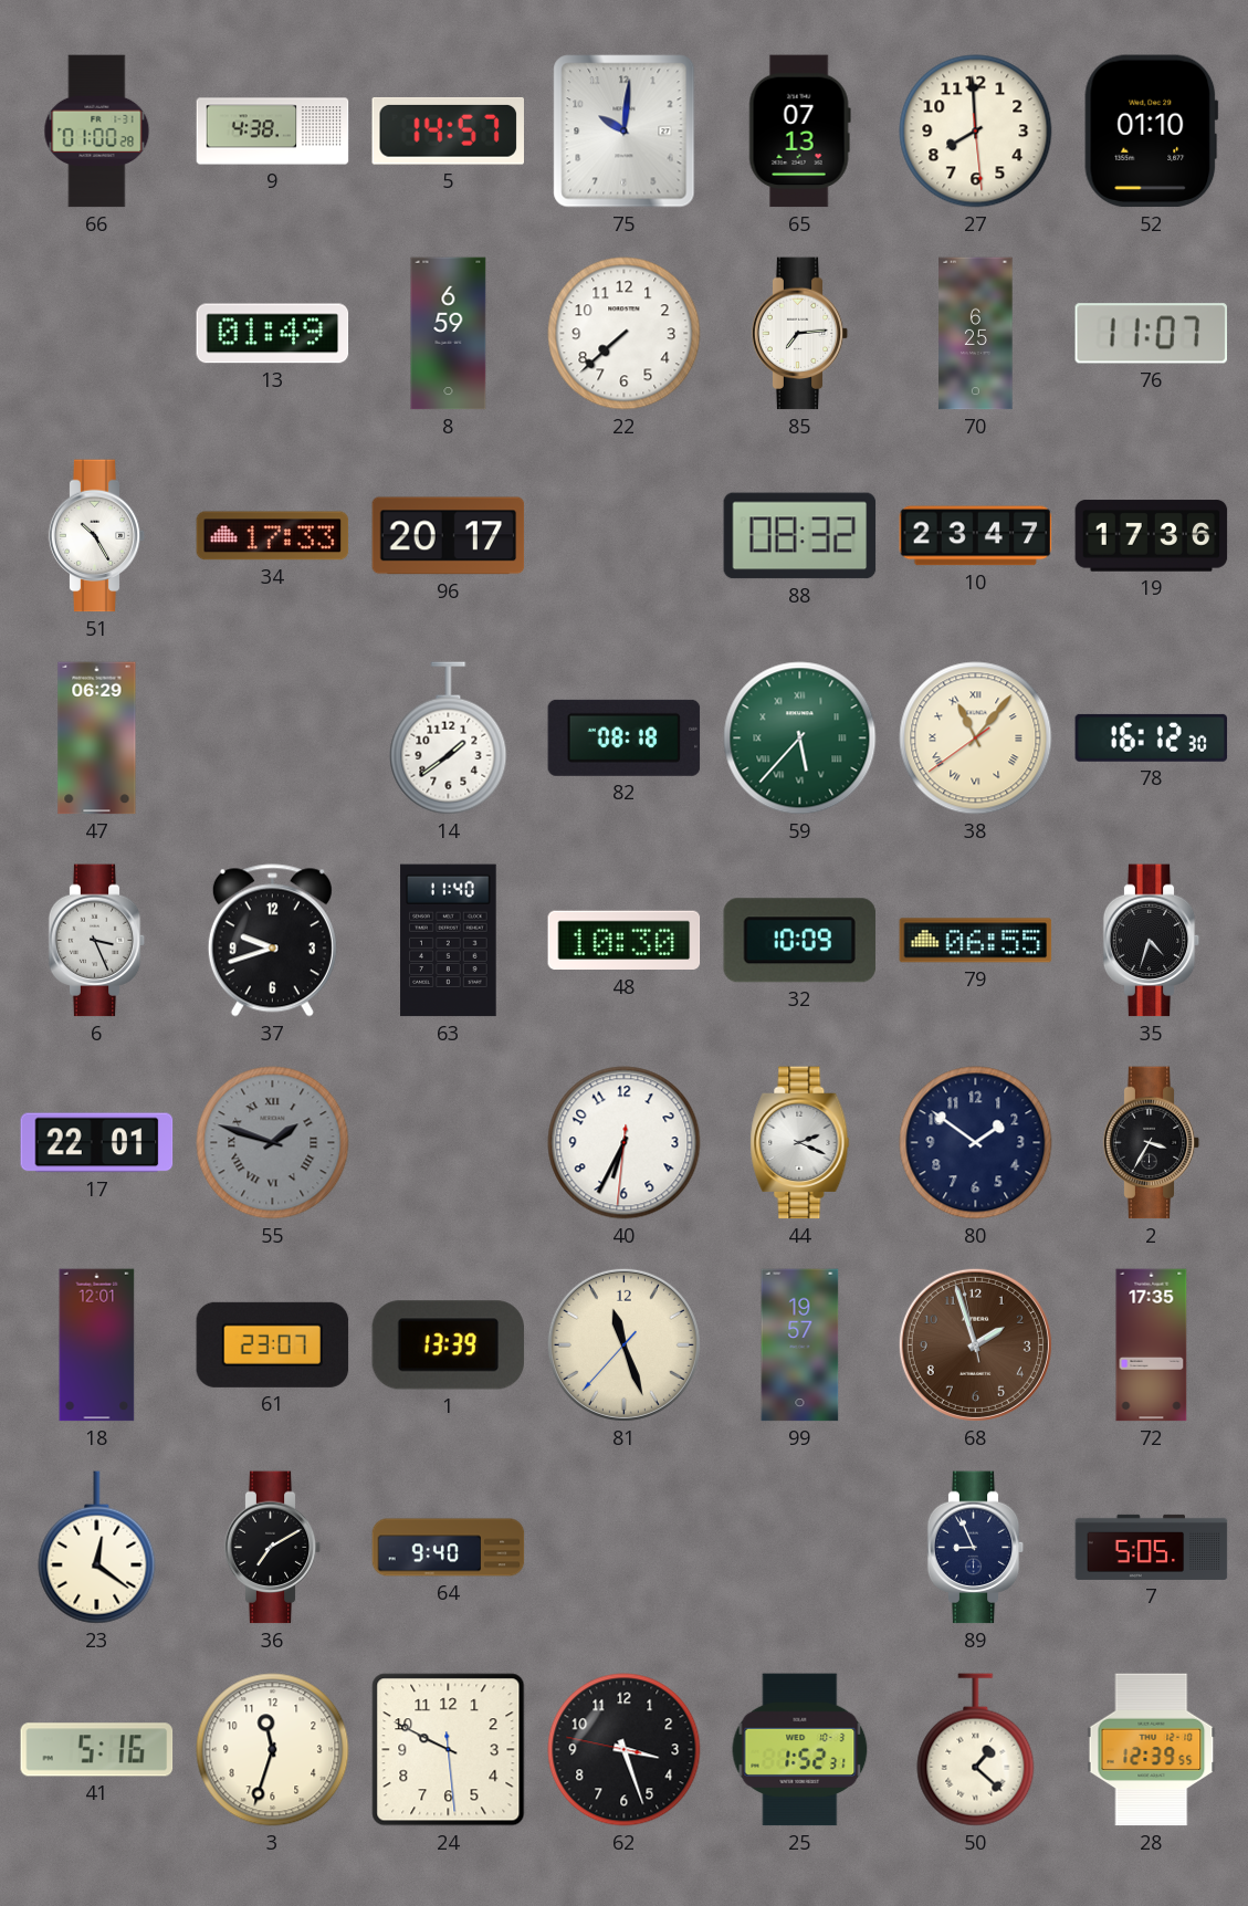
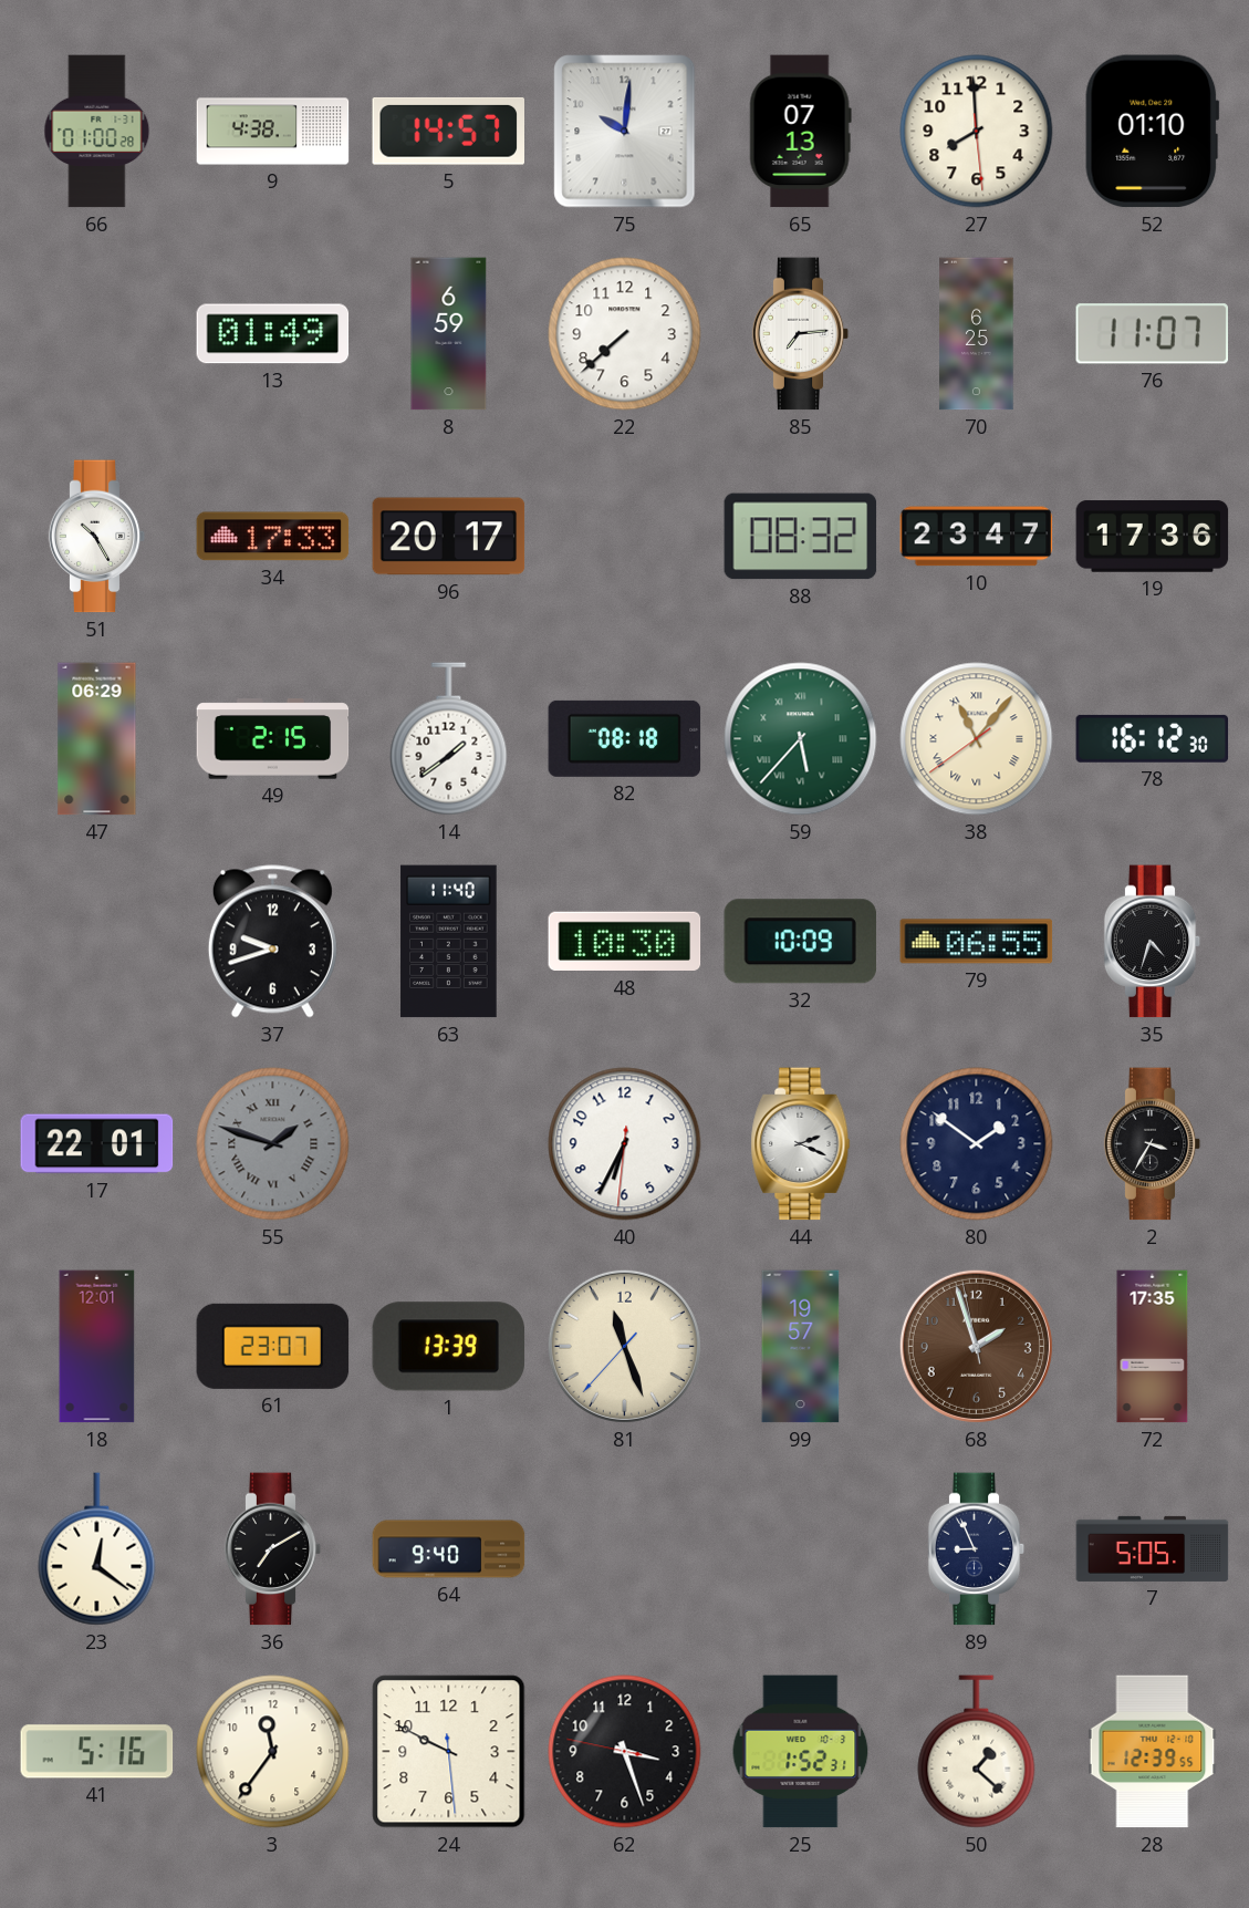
49: none -> 2:15 (273, 739)
6: 3:26 -> none (97, 941)
3: 11:33 -> 11:36 (273, 1752)
